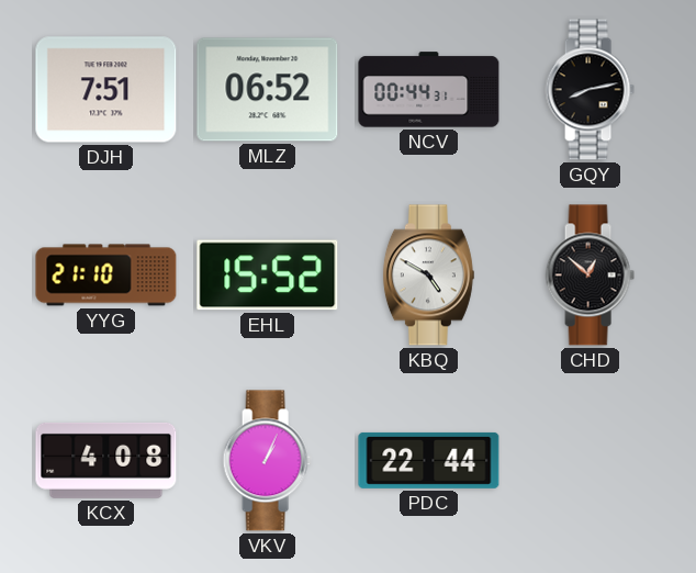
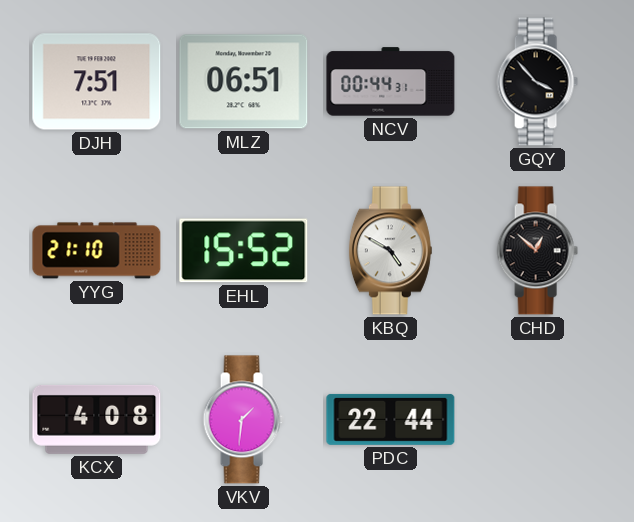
MLZ: 06:52 -> 06:51 (244, 82)
GQY: 8:13 -> 3:53 (537, 82)
VKV: 1:04 -> 1:31 (243, 420)
